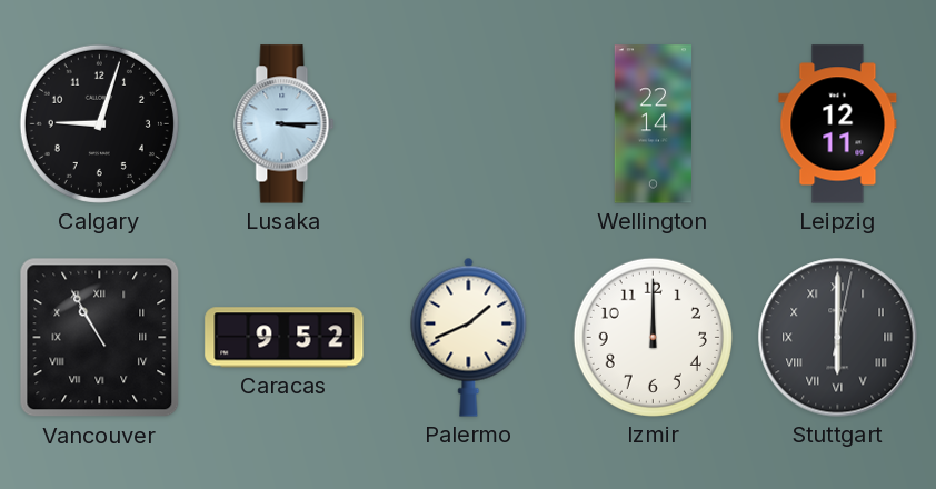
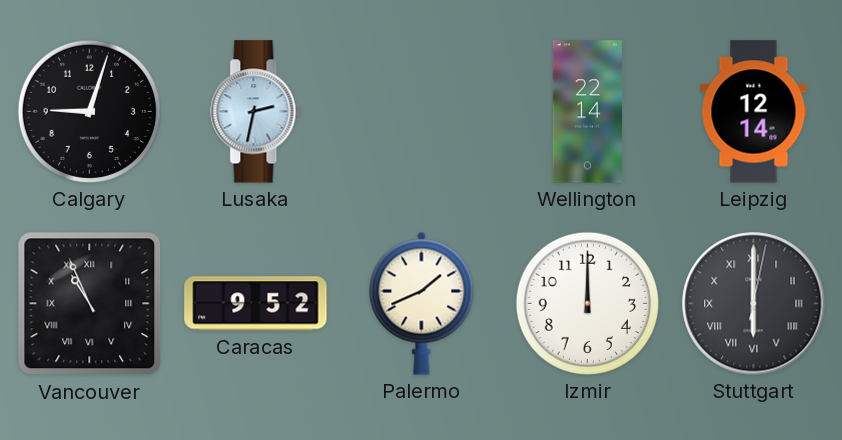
Lusaka: 3:15 -> 2:32 (256, 112)
Leipzig: 12:11 -> 12:14 (754, 112)
Vancouver: 10:55 -> 10:56 (90, 304)
